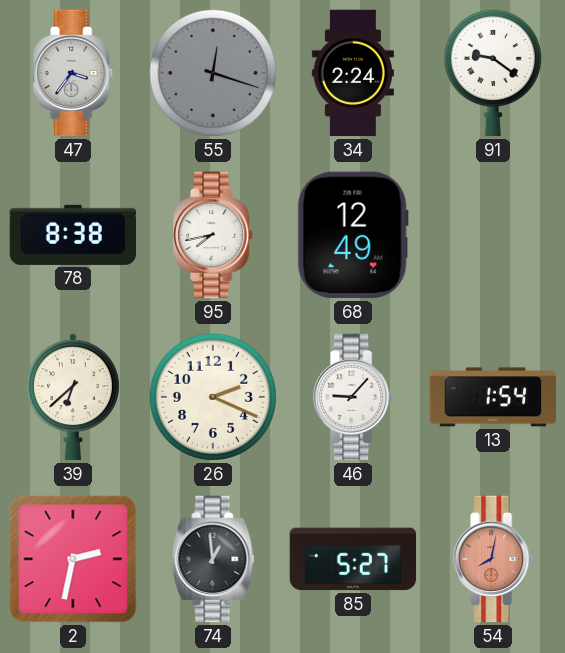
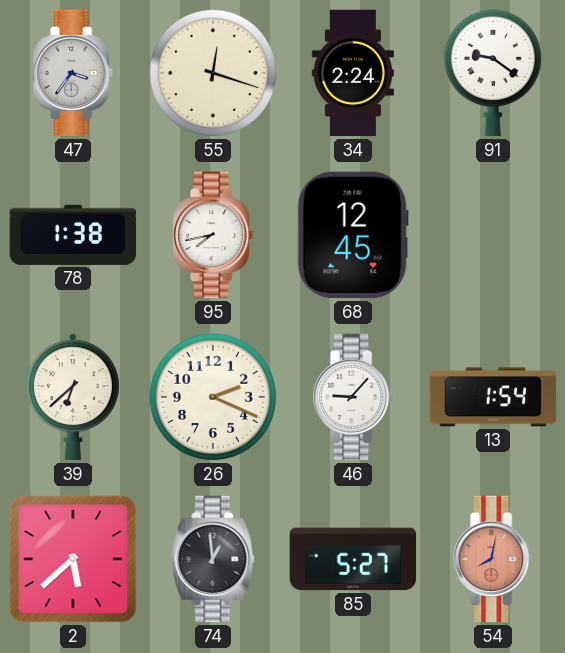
55 dial: grey -> cream (213, 73)
78: 8:38 -> 1:38 (73, 235)
68: 12:49 -> 12:45 (353, 235)
2: 2:32 -> 5:38 (73, 559)
